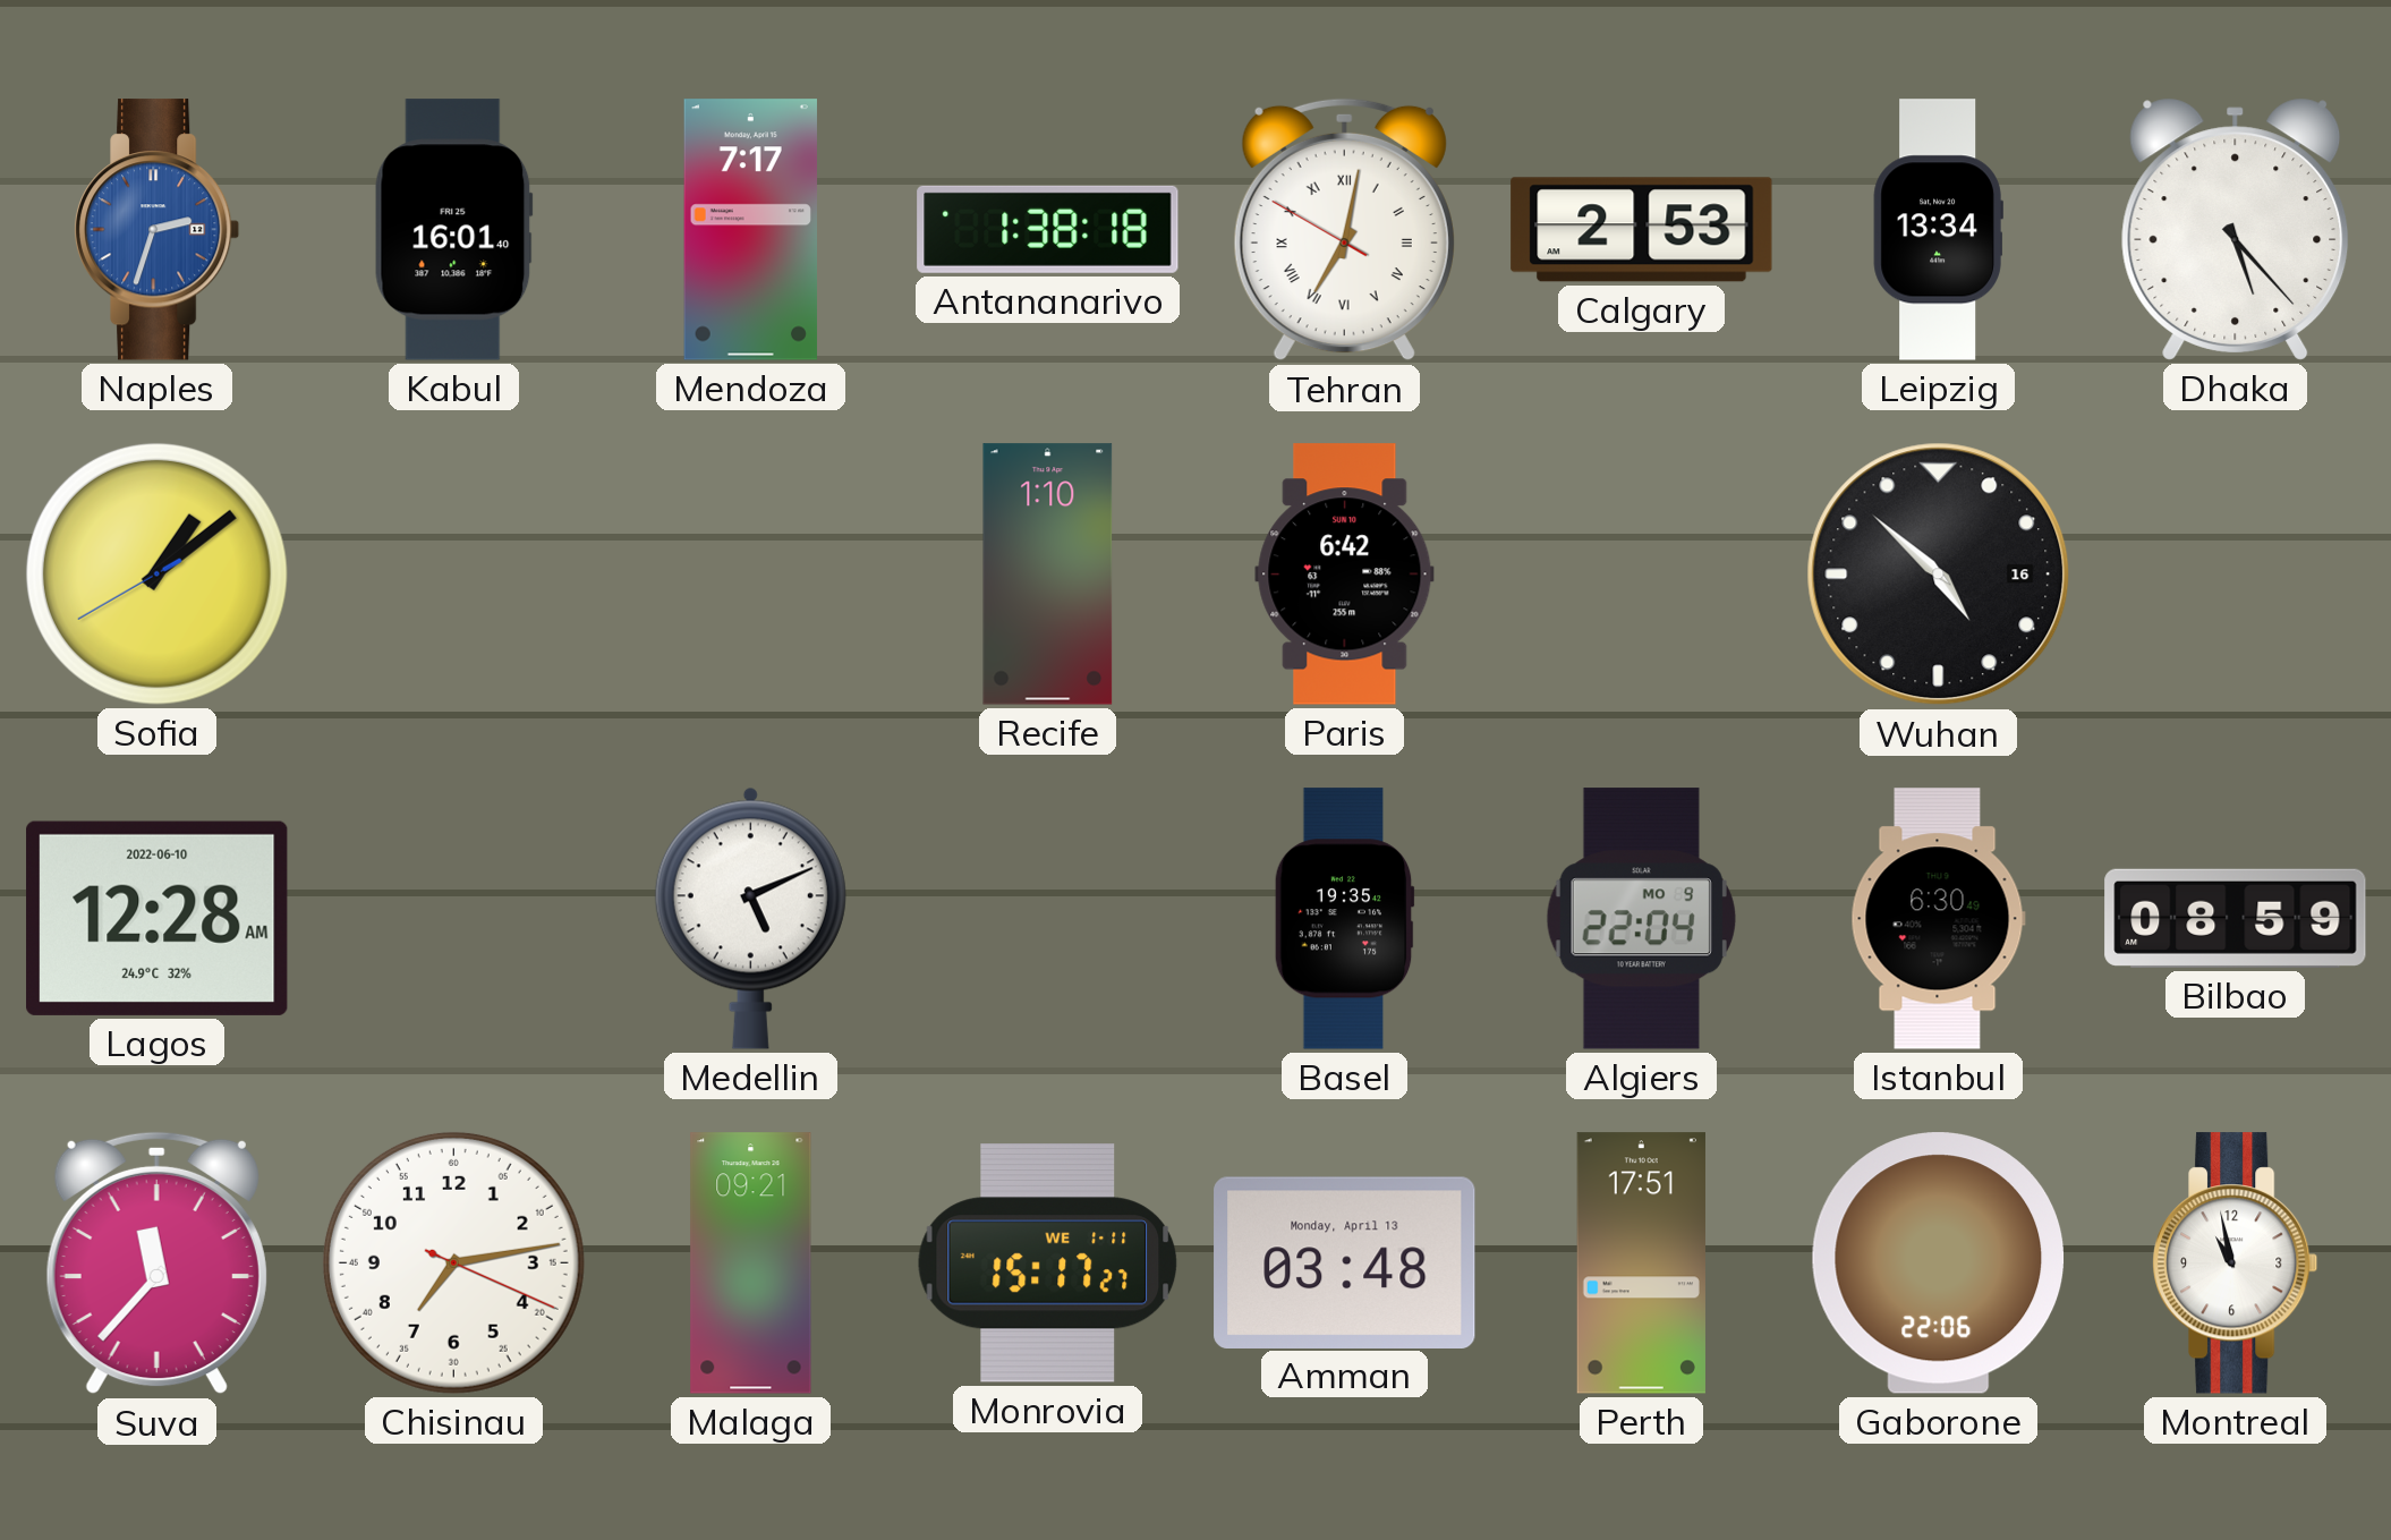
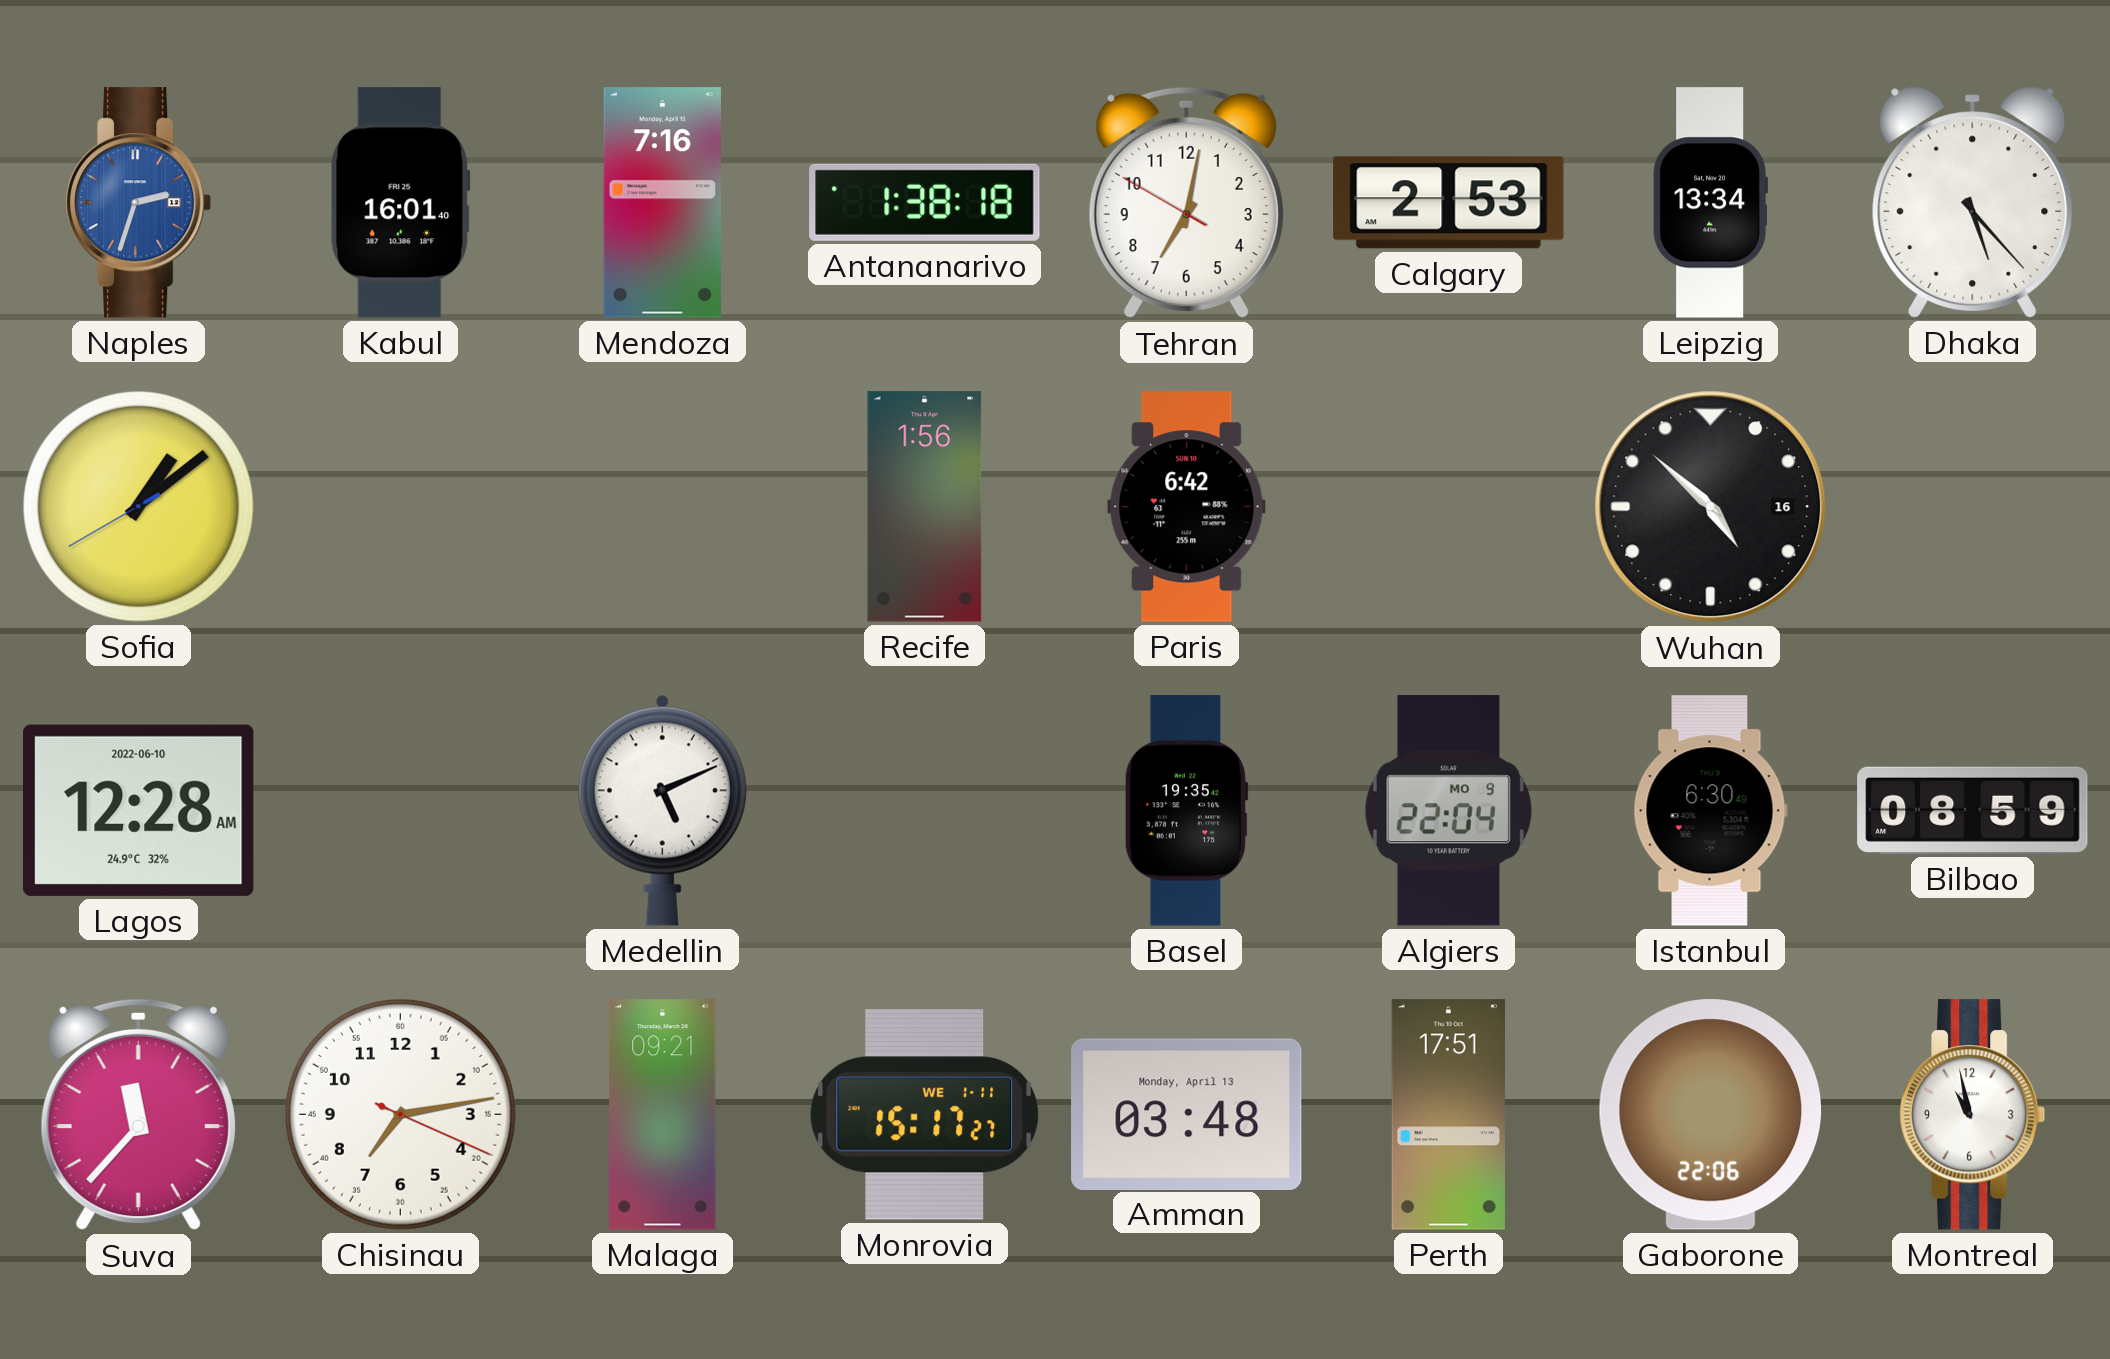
Mendoza: 7:17 -> 7:16 (662, 203)
Tehran numerals: Roman -> Arabic (1186, 203)
Recife: 1:10 -> 1:56 (925, 507)
